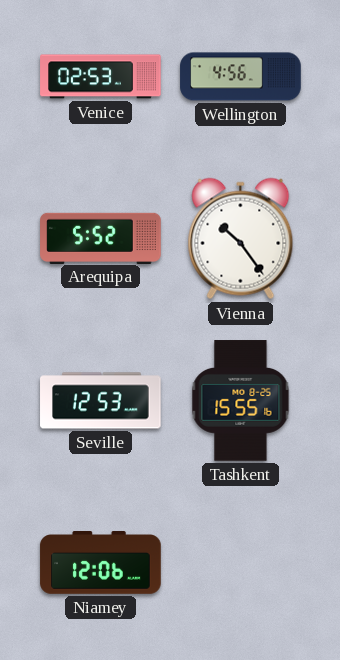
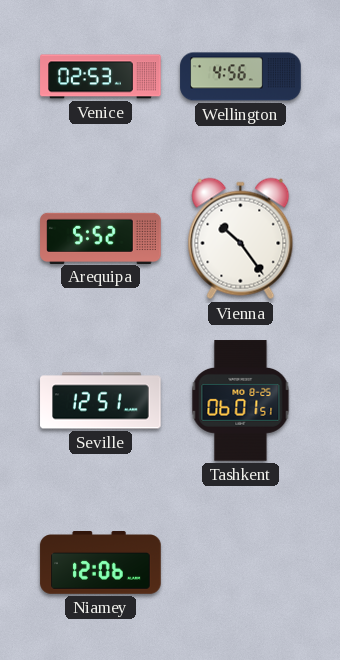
Seville: 12:53 -> 12:51 (101, 401)
Tashkent: 15:55 -> 06:01 (241, 401)
